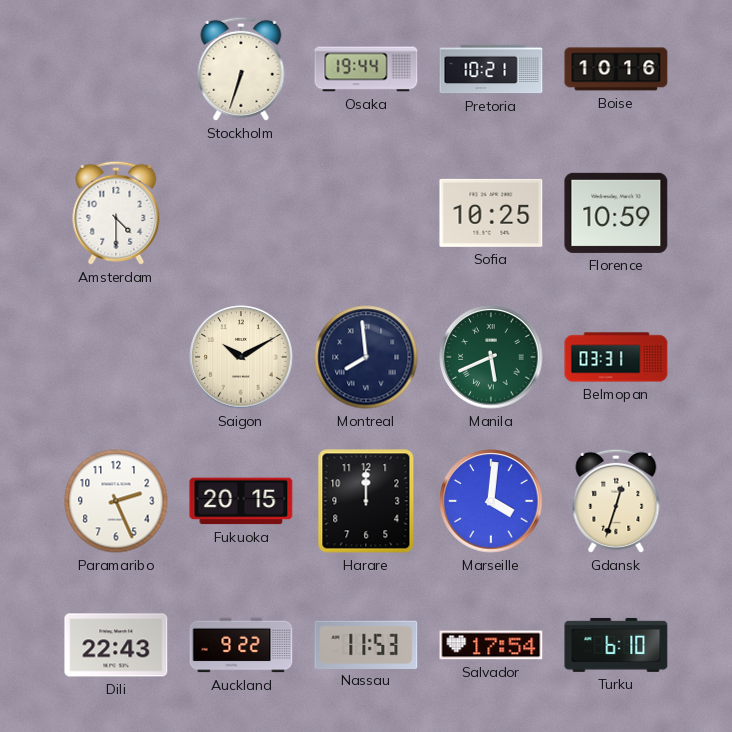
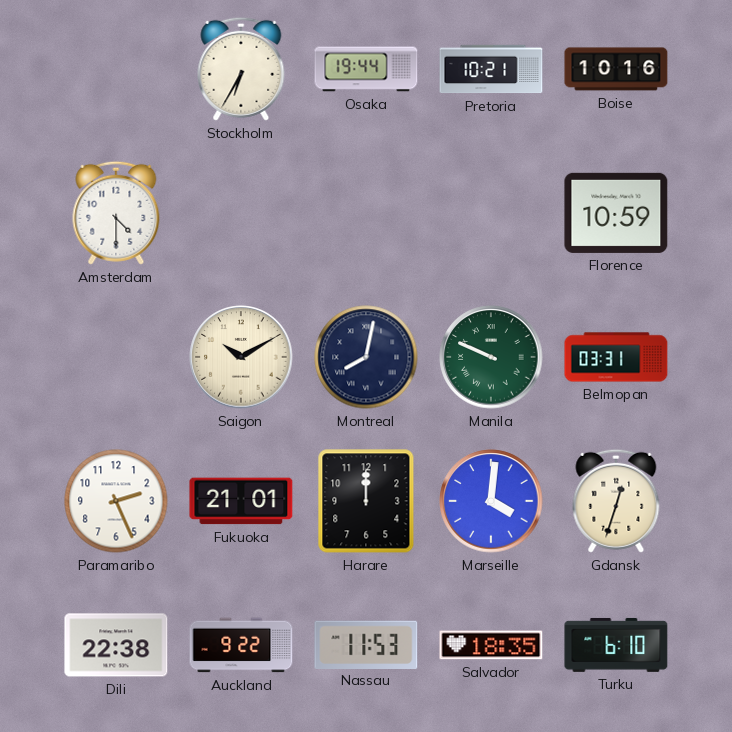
Stockholm: 6:33 -> 6:35 (241, 69)
Sofia: 10:25 -> none (491, 213)
Montreal: 7:59 -> 8:02 (366, 357)
Manila: 5:41 -> 9:49 (491, 357)
Fukuoka: 20:15 -> 21:01 (241, 501)
Dili: 22:43 -> 22:38 (116, 645)
Salvador: 17:54 -> 18:35 (491, 645)
